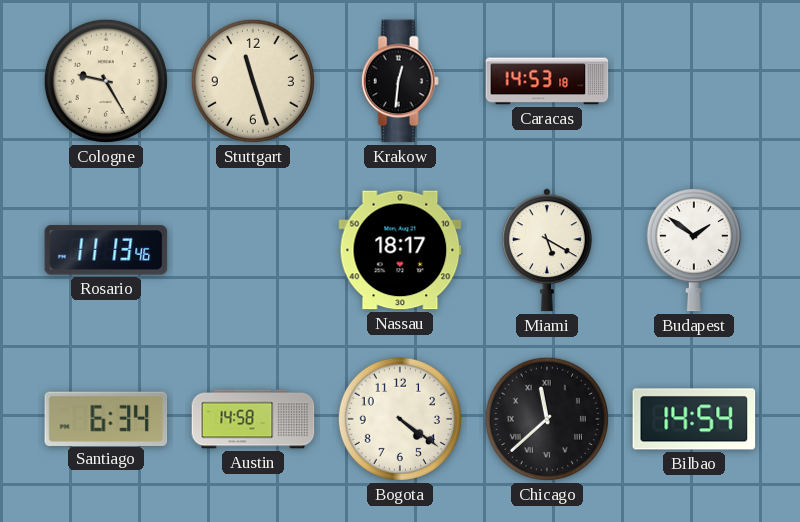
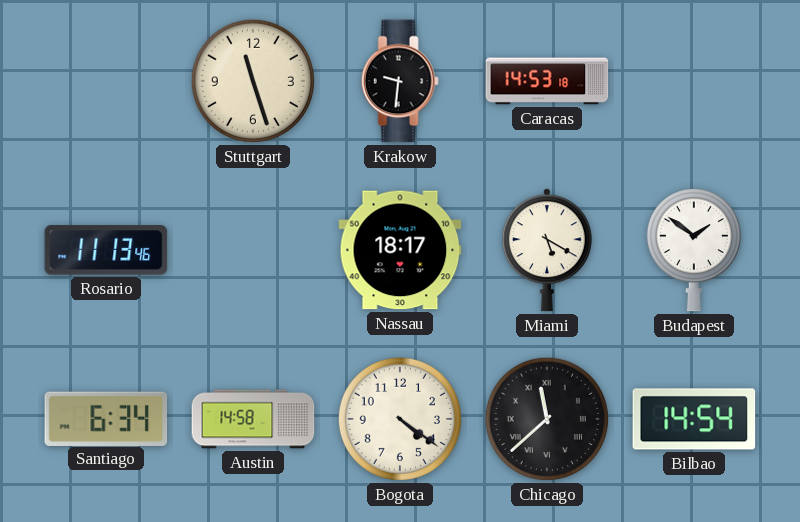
Cologne: 9:25 -> none (106, 81)
Krakow: 12:31 -> 9:31 (400, 81)
